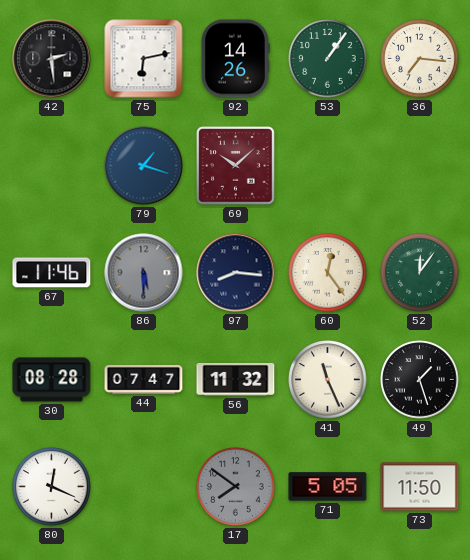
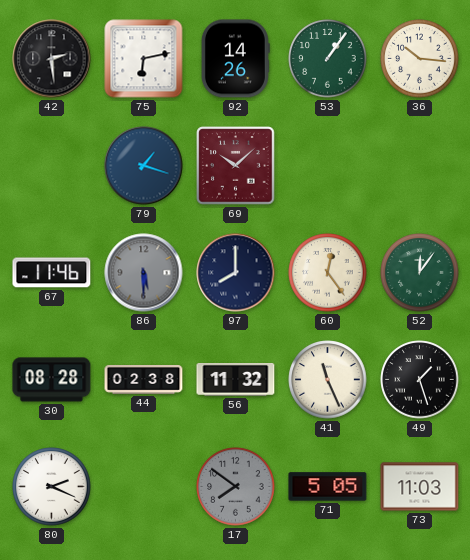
36: 7:16 -> 10:16 (420, 59)
97: 8:16 -> 8:00 (236, 273)
44: 07:47 -> 02:38 (144, 380)
80: 12:19 -> 2:19 (52, 487)
73: 11:50 -> 11:03 (420, 487)
